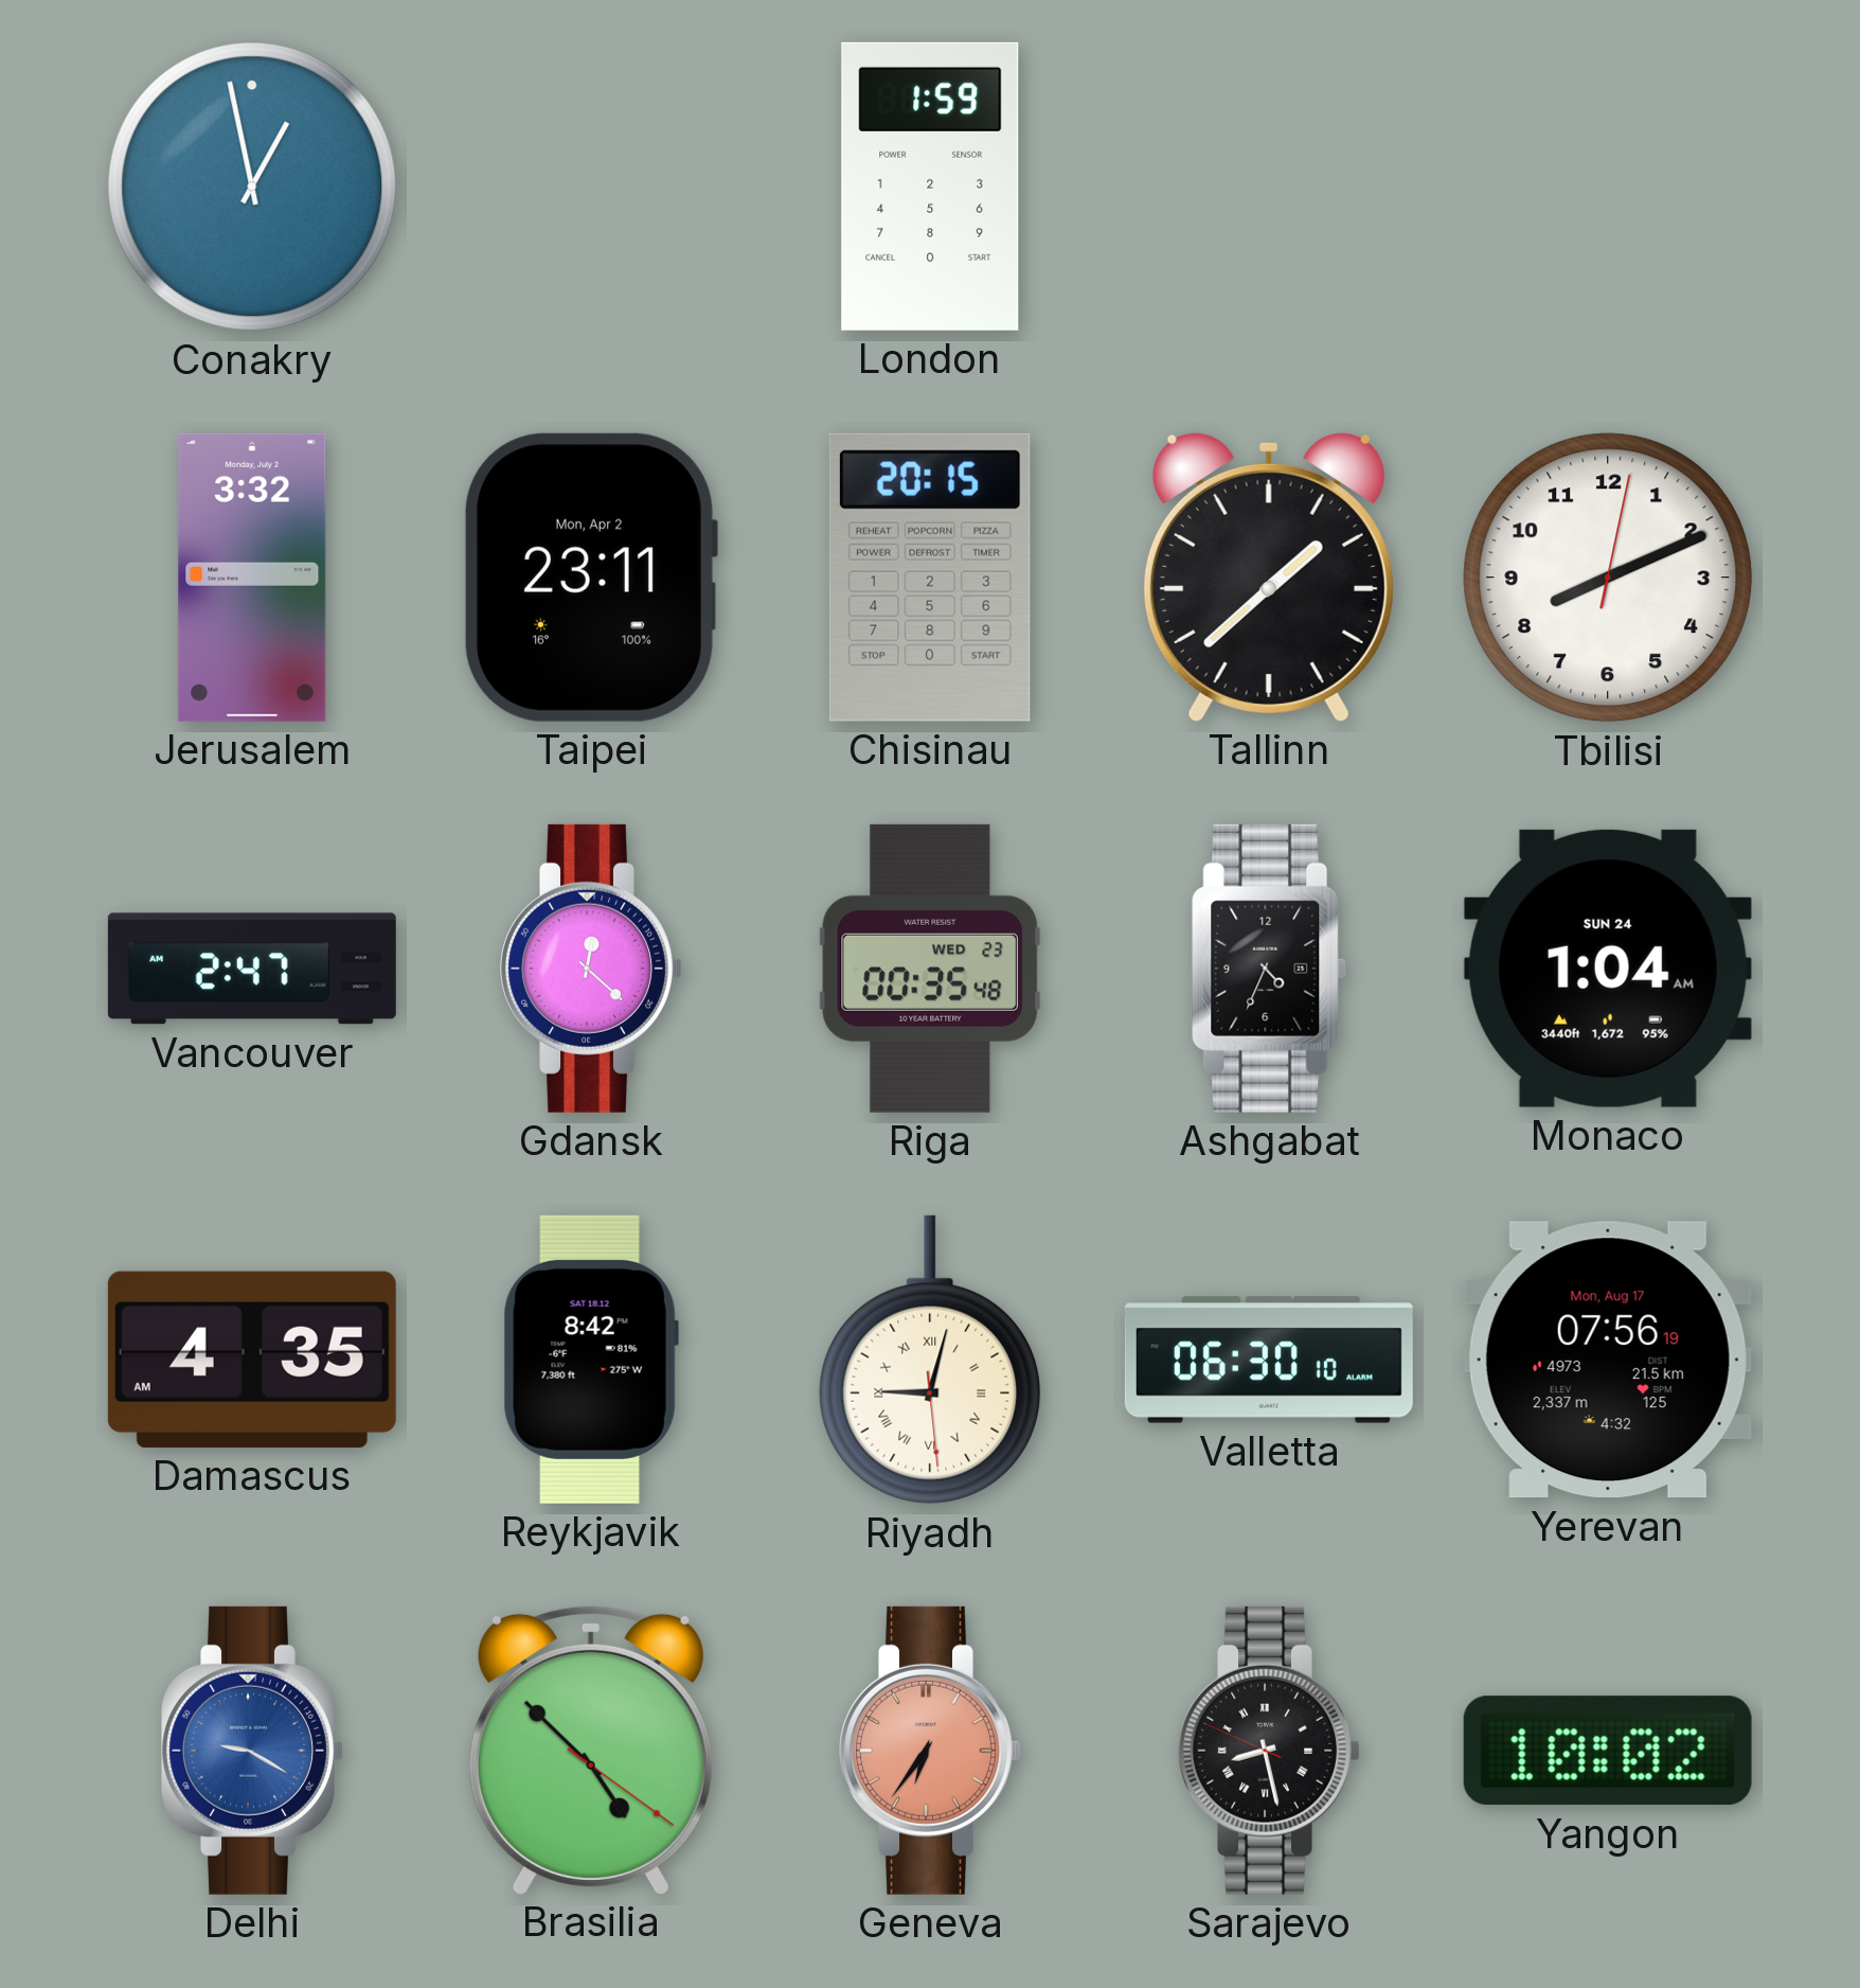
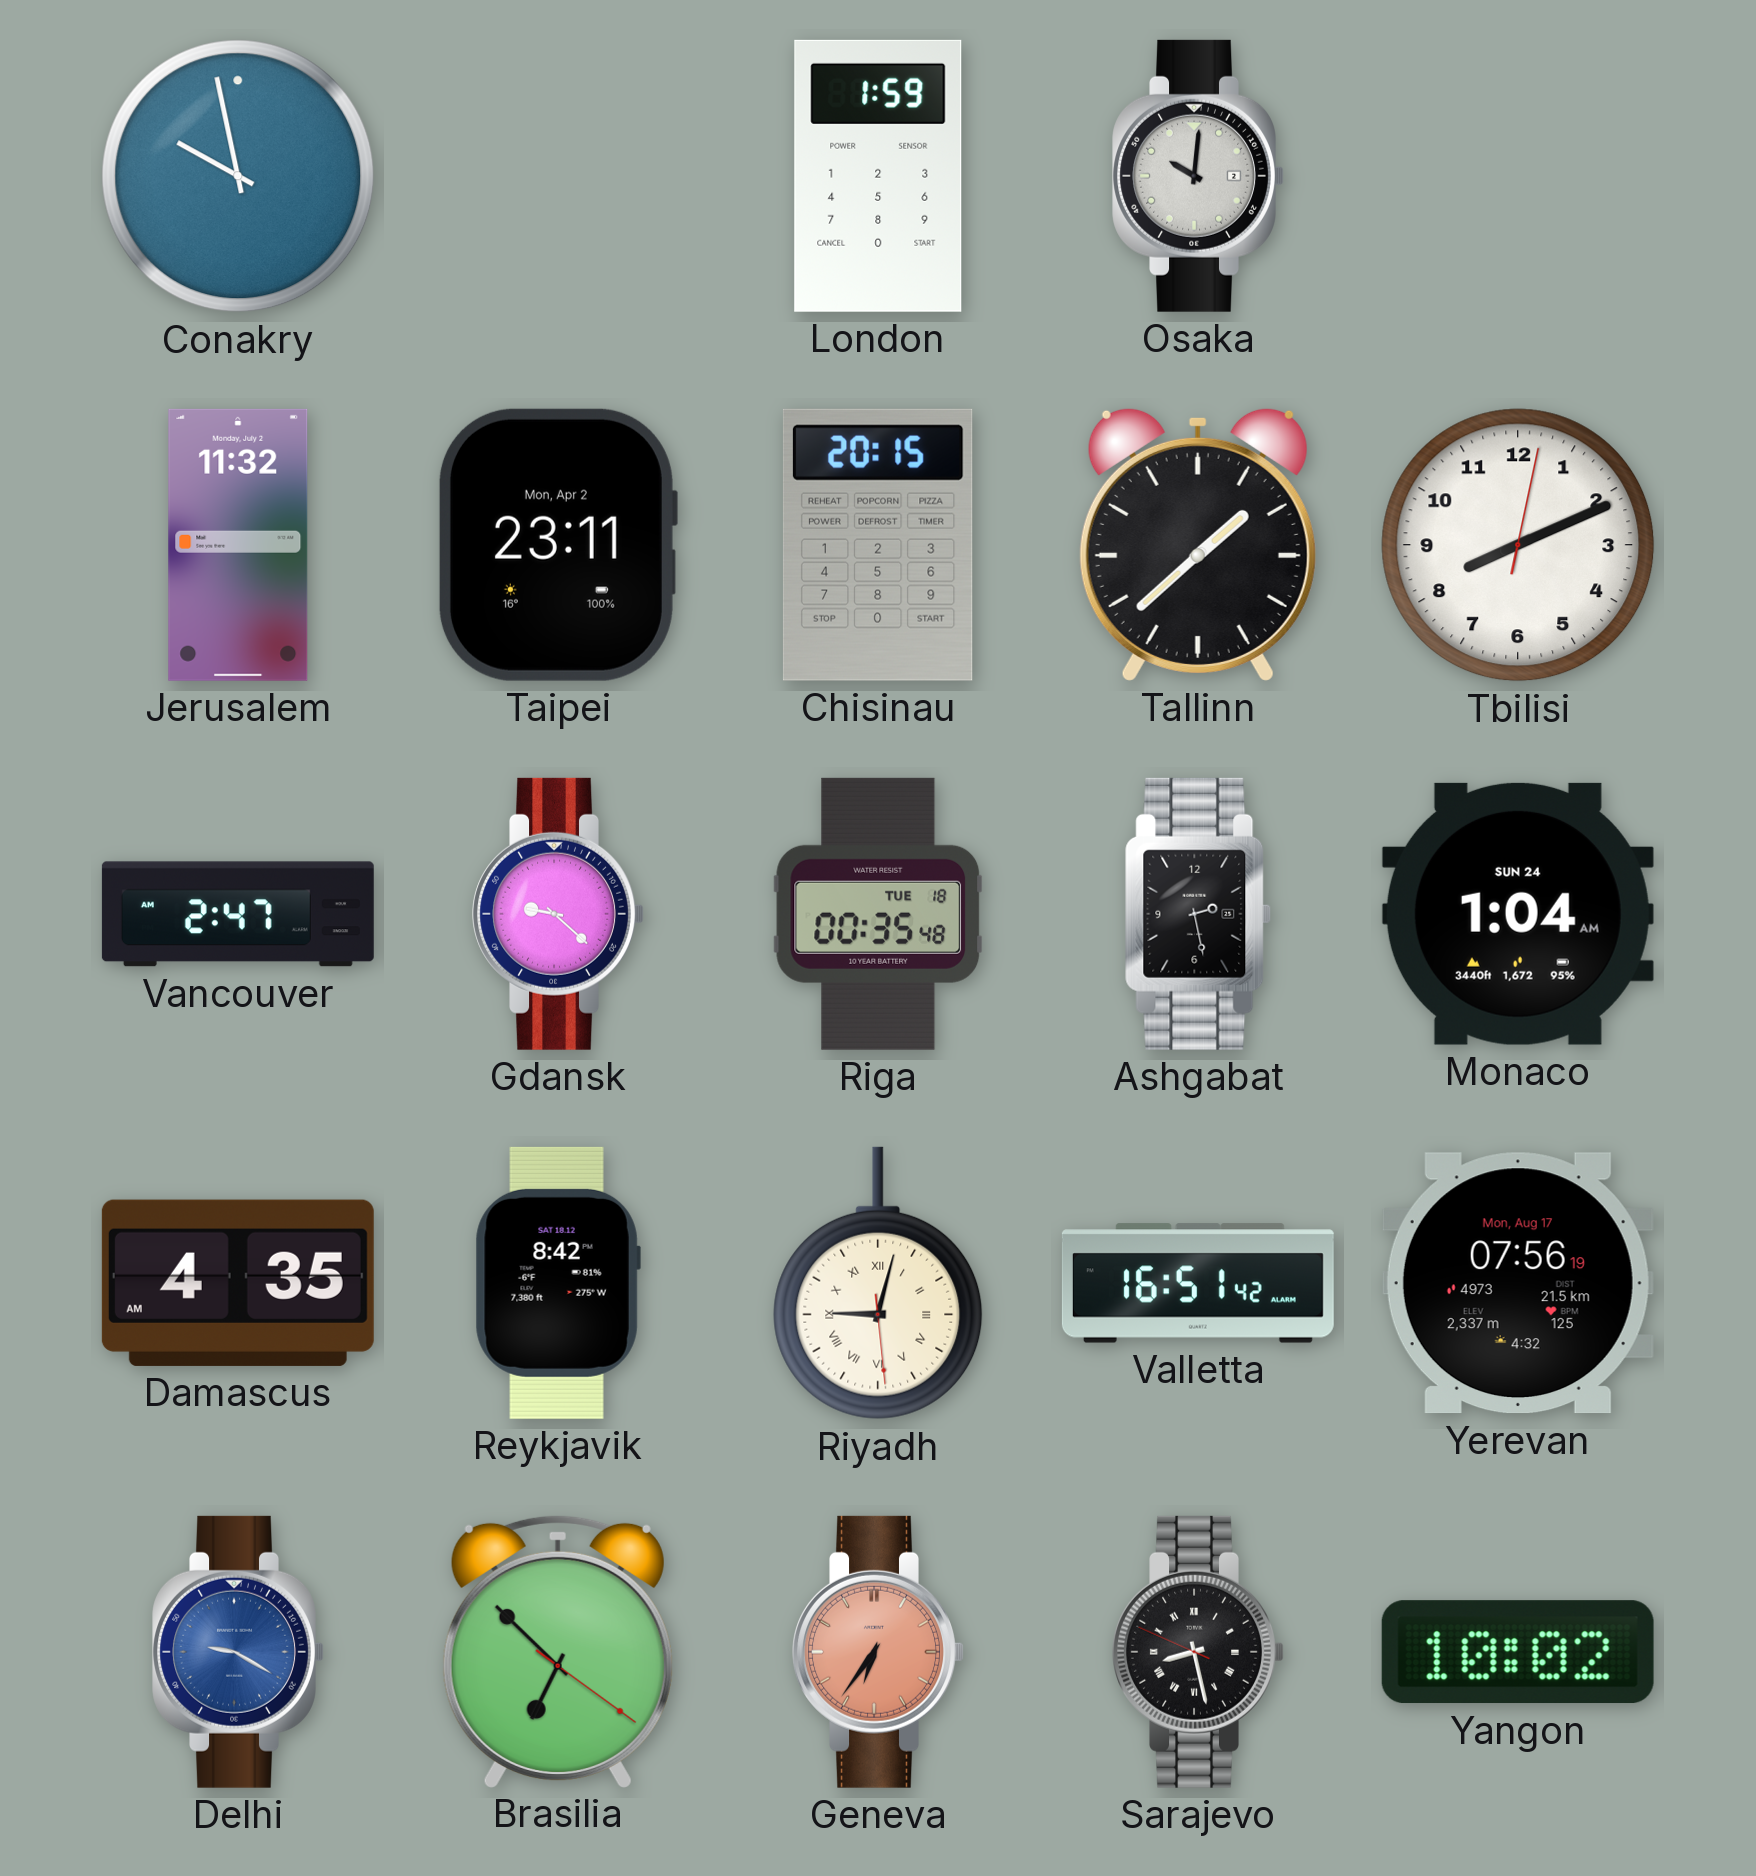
Conakry: 12:58 -> 9:58 (238, 176)
Osaka: none -> 10:01 (1198, 176)
Jerusalem: 3:32 -> 11:32 (238, 545)
Gdansk: 12:22 -> 9:22 (558, 914)
Riga date: WED 23 -> TUE 18 (878, 914)
Ashgabat: 4:34 -> 2:28 (1198, 914)
Valletta: 06:30 -> 16:51 (1198, 1283)
Brasilia: 4:52 -> 6:52 (558, 1651)
